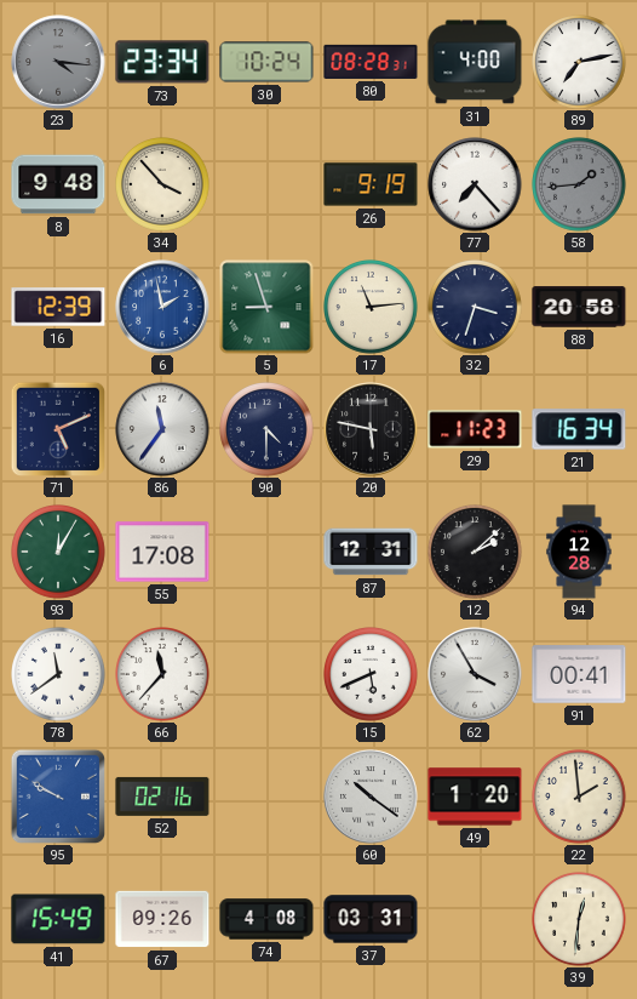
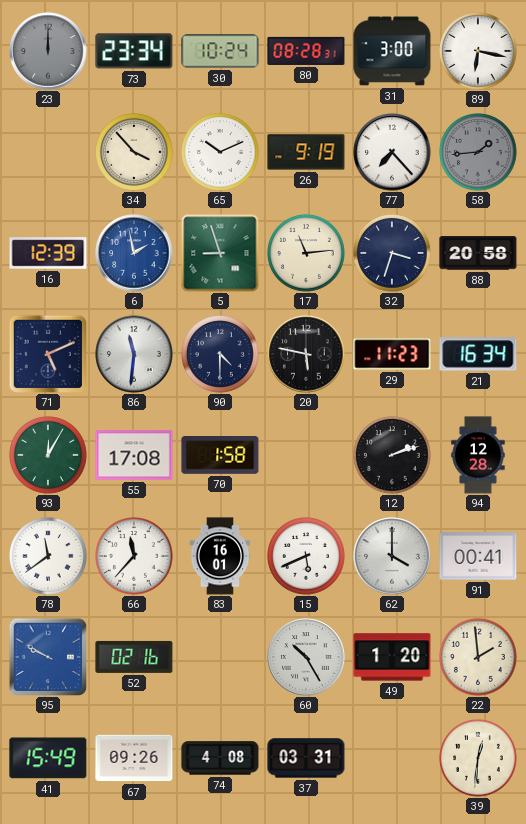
23: 4:16 -> 12:00 (48, 51)
31: 4:00 -> 3:00 (392, 51)
89: 7:13 -> 6:17 (479, 52)
8: 9:48 -> none (58, 184)
65: none -> 10:11 (221, 153)
86: 11:36 -> 11:31 (134, 354)
70: none -> 1:58 (220, 456)
87: 12:31 -> none (371, 552)
12: 2:08 -> 2:12 (393, 456)
83: none -> 16:01 (220, 556)
62: 3:55 -> 4:00 (392, 556)
60: 10:21 -> 10:25 (306, 657)
